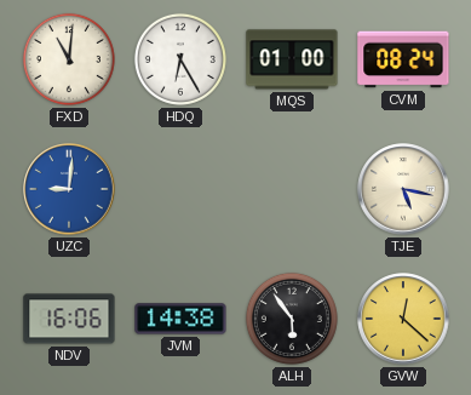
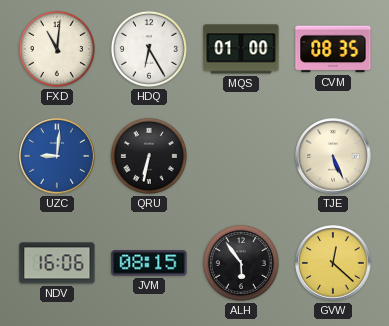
CVM: 08:24 -> 08:35 (333, 49)
QRU: none -> 6:32 (149, 156)
TJE: 5:17 -> 5:26 (333, 156)
JVM: 14:38 -> 08:15 (149, 263)
